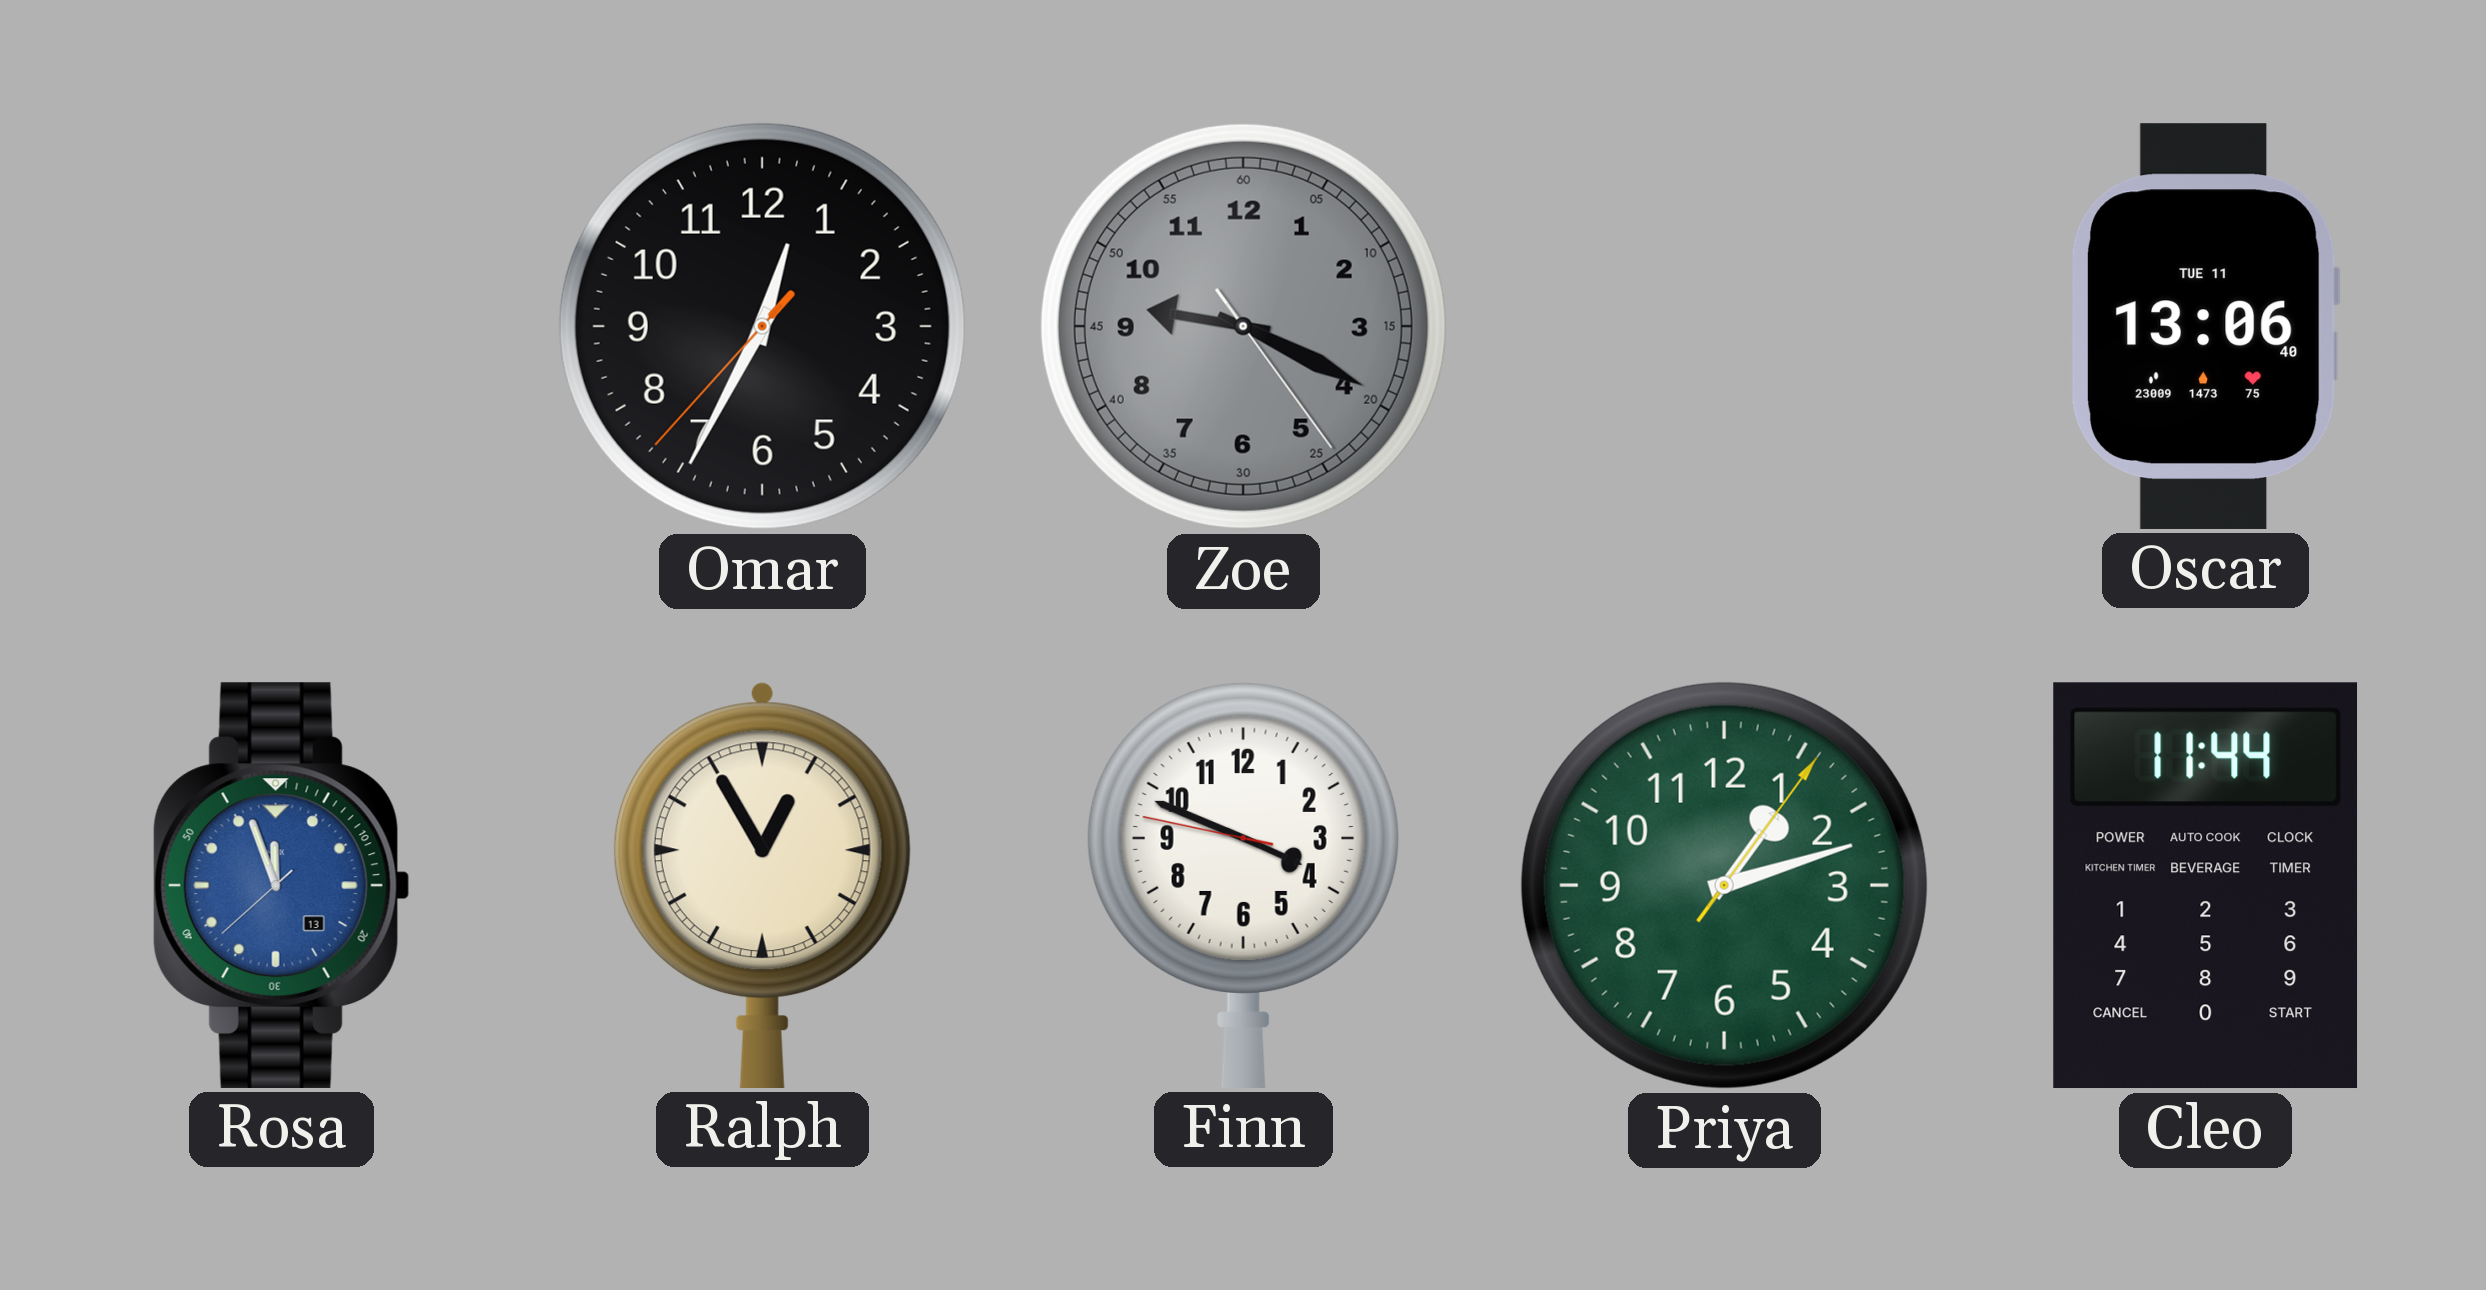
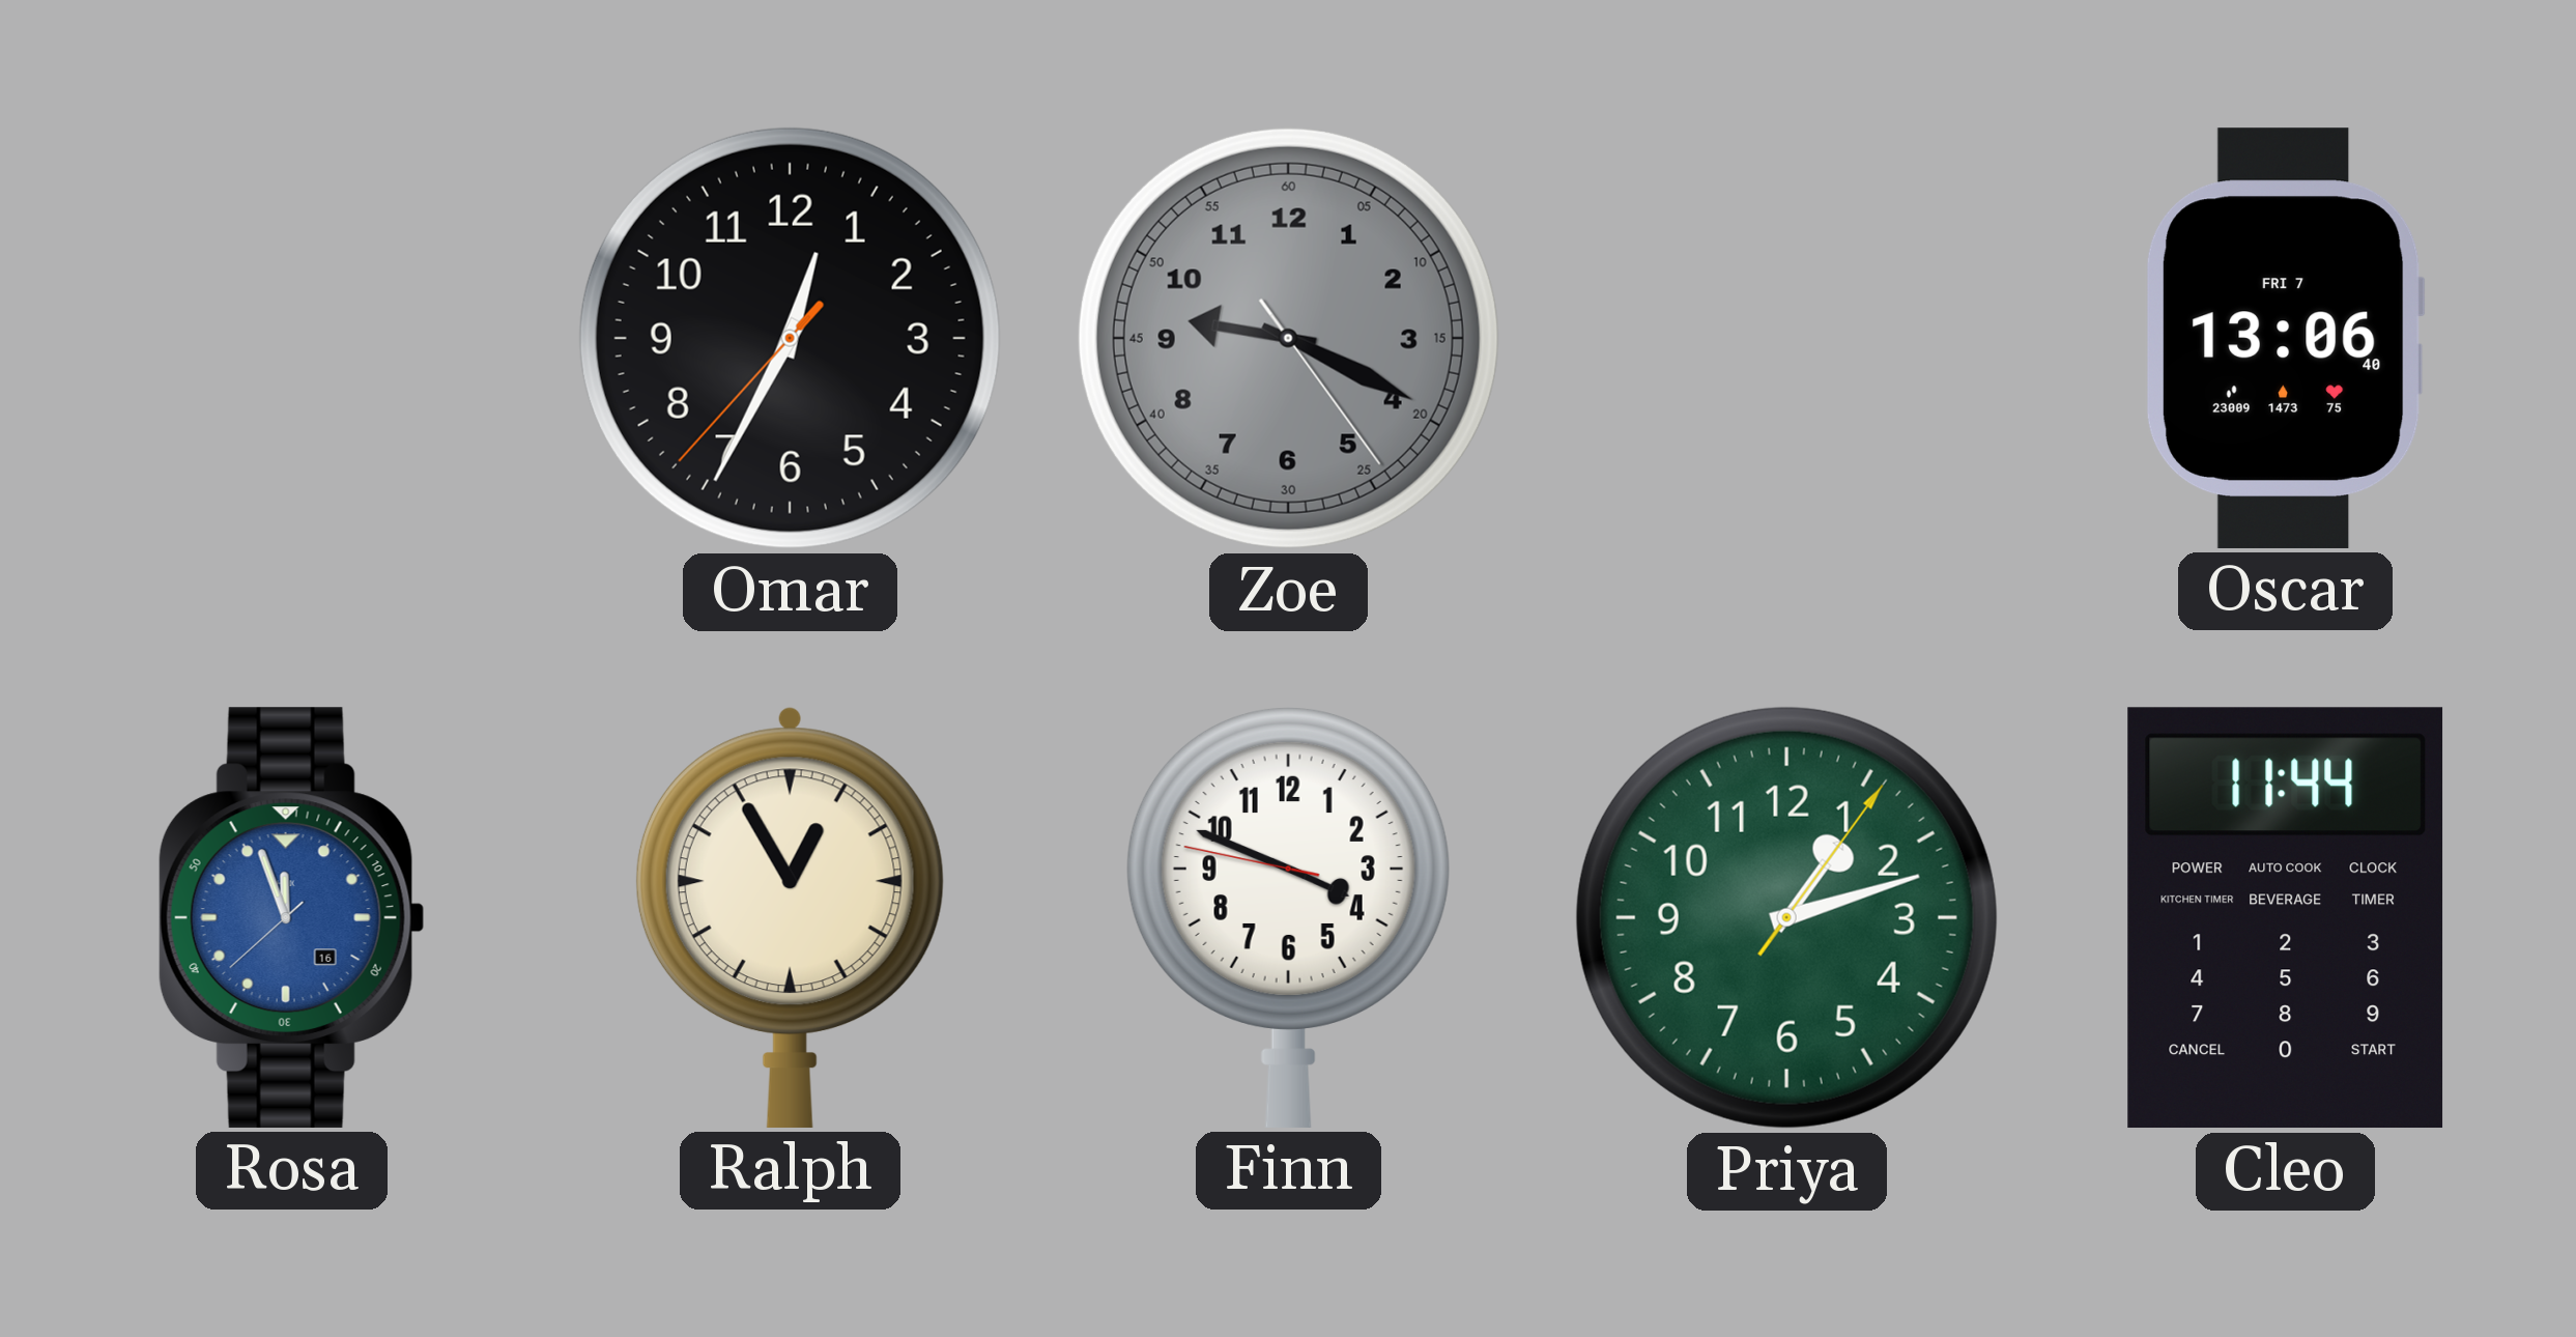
Oscar date: TUE 11 -> FRI 7 (2285, 338)
Rosa date: 13 -> 16 (291, 917)
